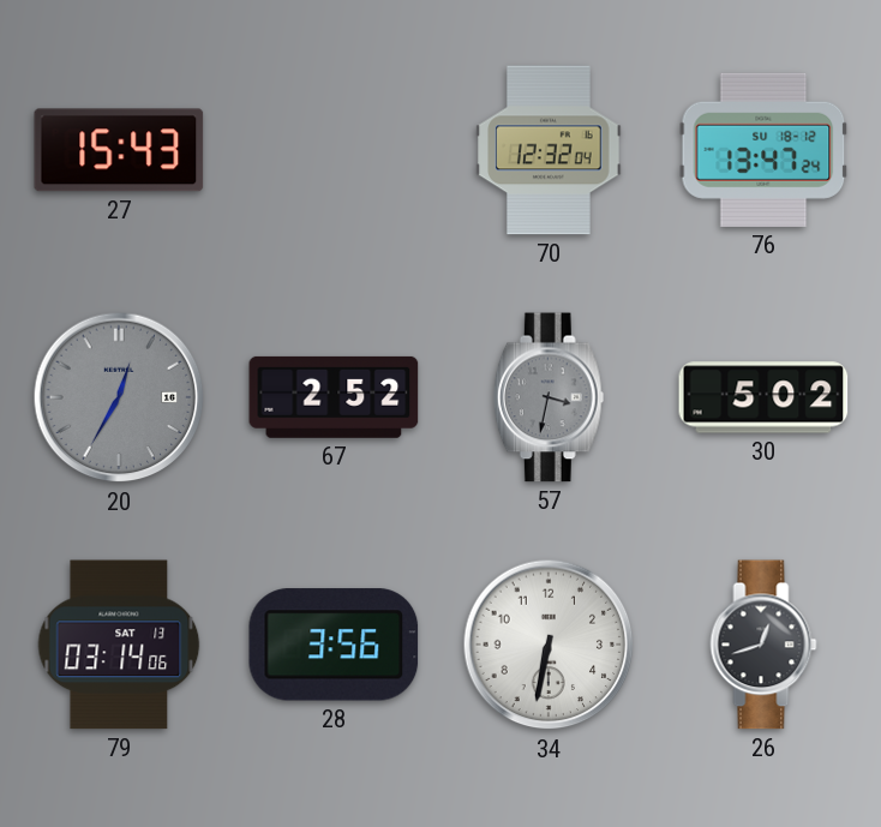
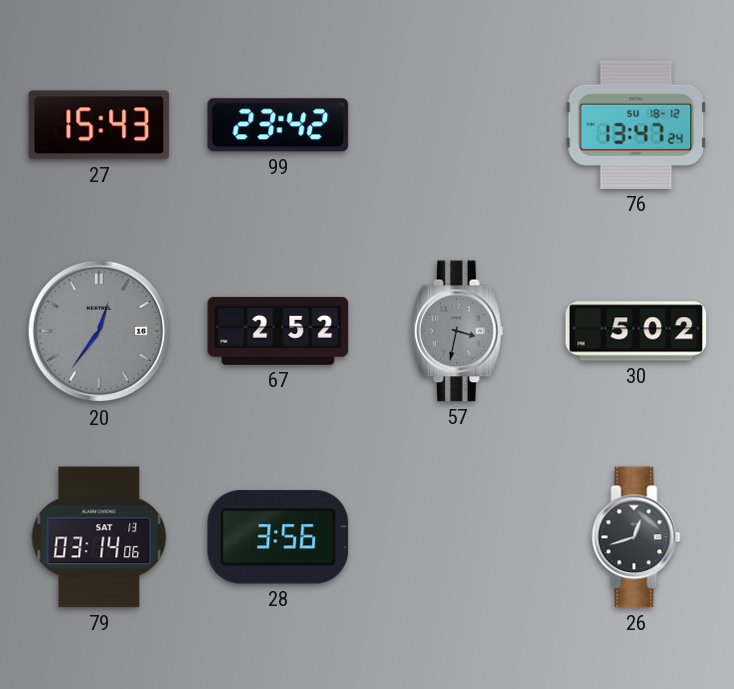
99: none -> 23:42 (278, 125)
70: 12:32 -> none (549, 150)
20: 12:35 -> 12:36 (99, 331)
34: 6:32 -> none (549, 645)
